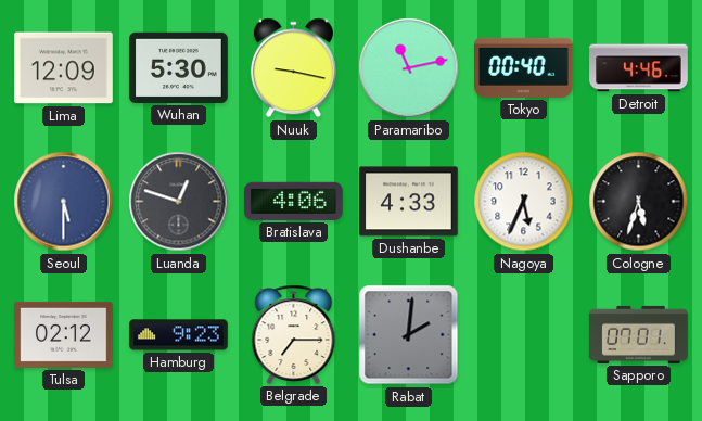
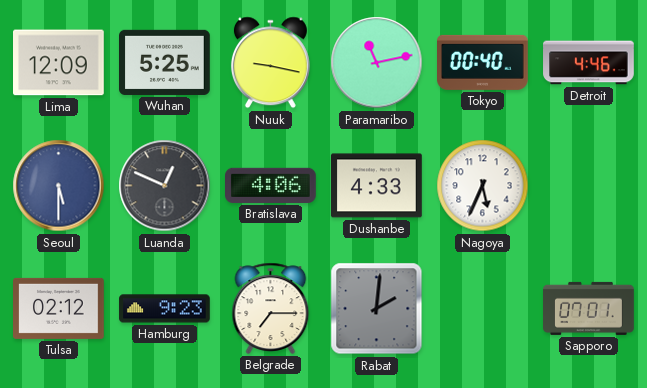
Wuhan: 5:30 -> 5:25 (165, 62)
Luanda: 12:48 -> 12:49 (165, 186)
Cologne: 5:33 -> none (639, 202)
